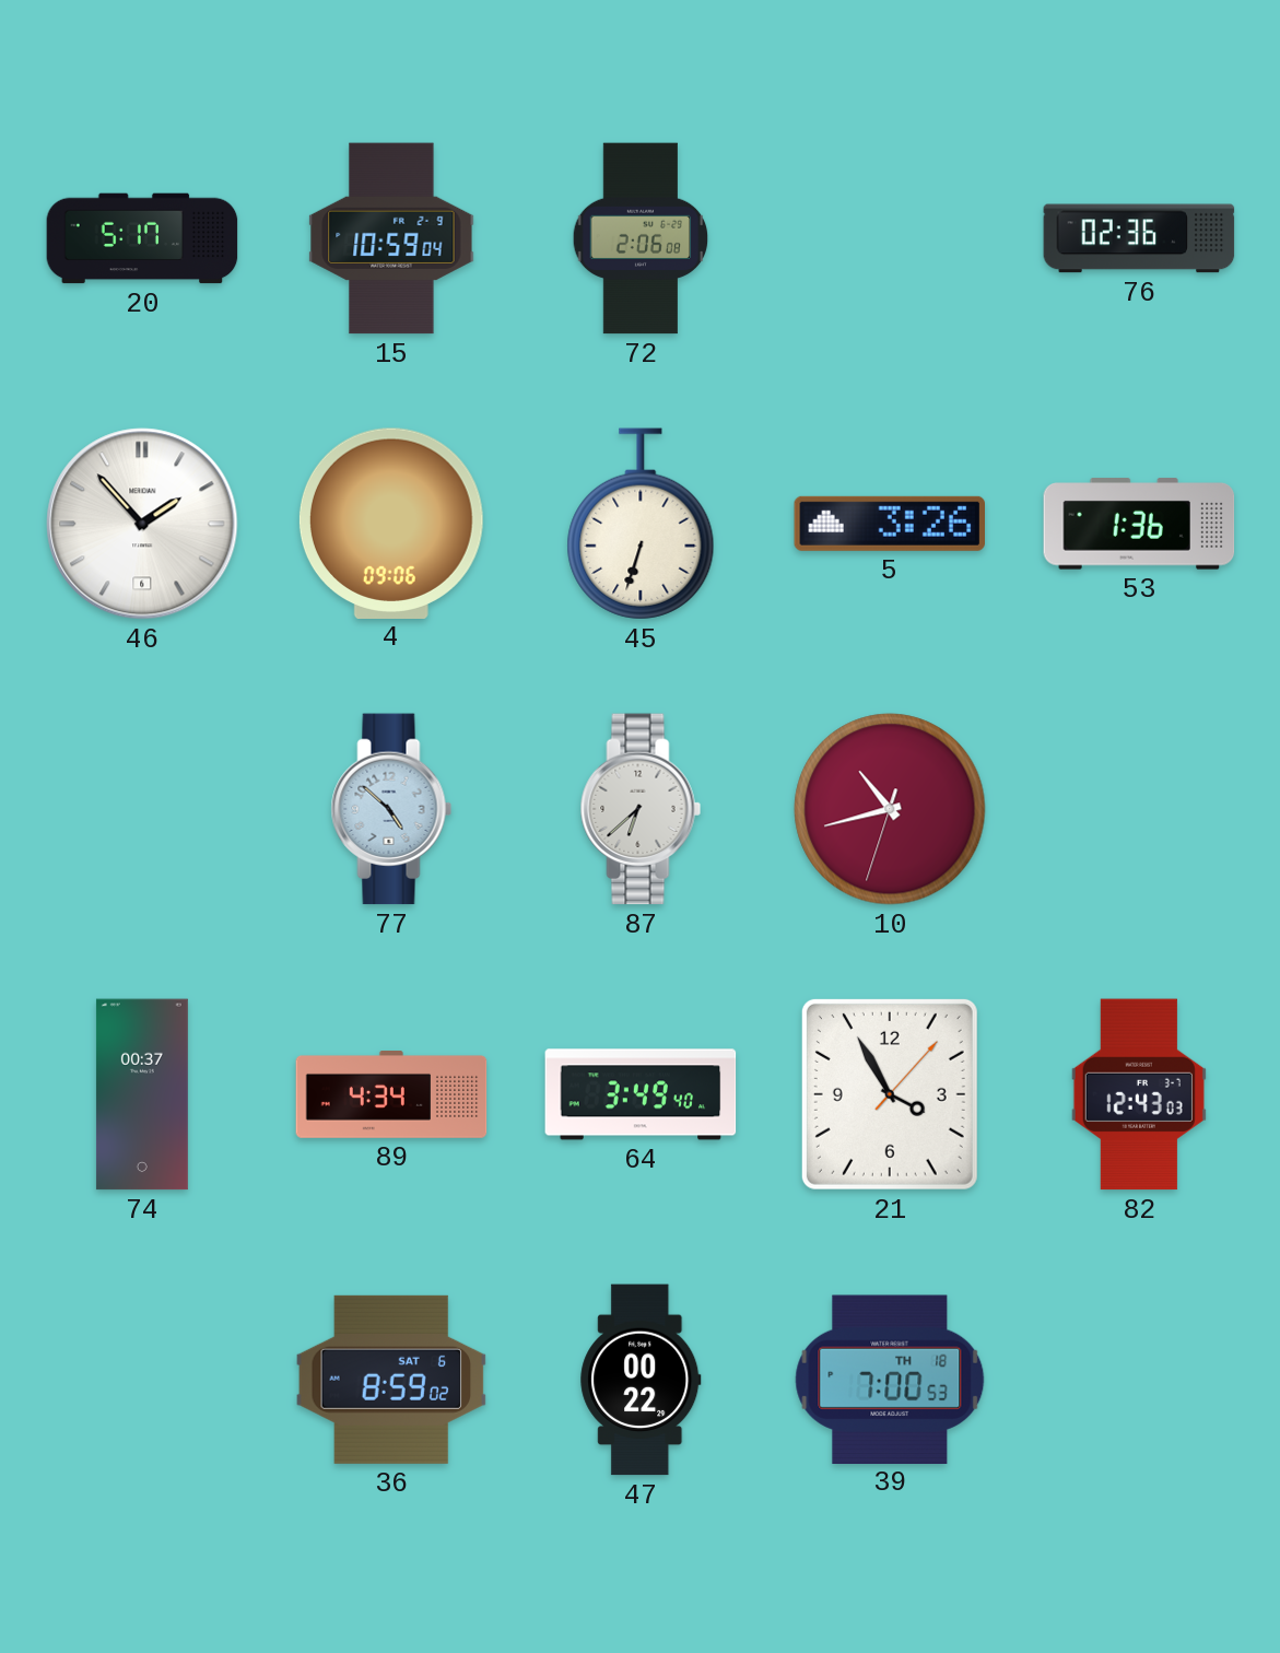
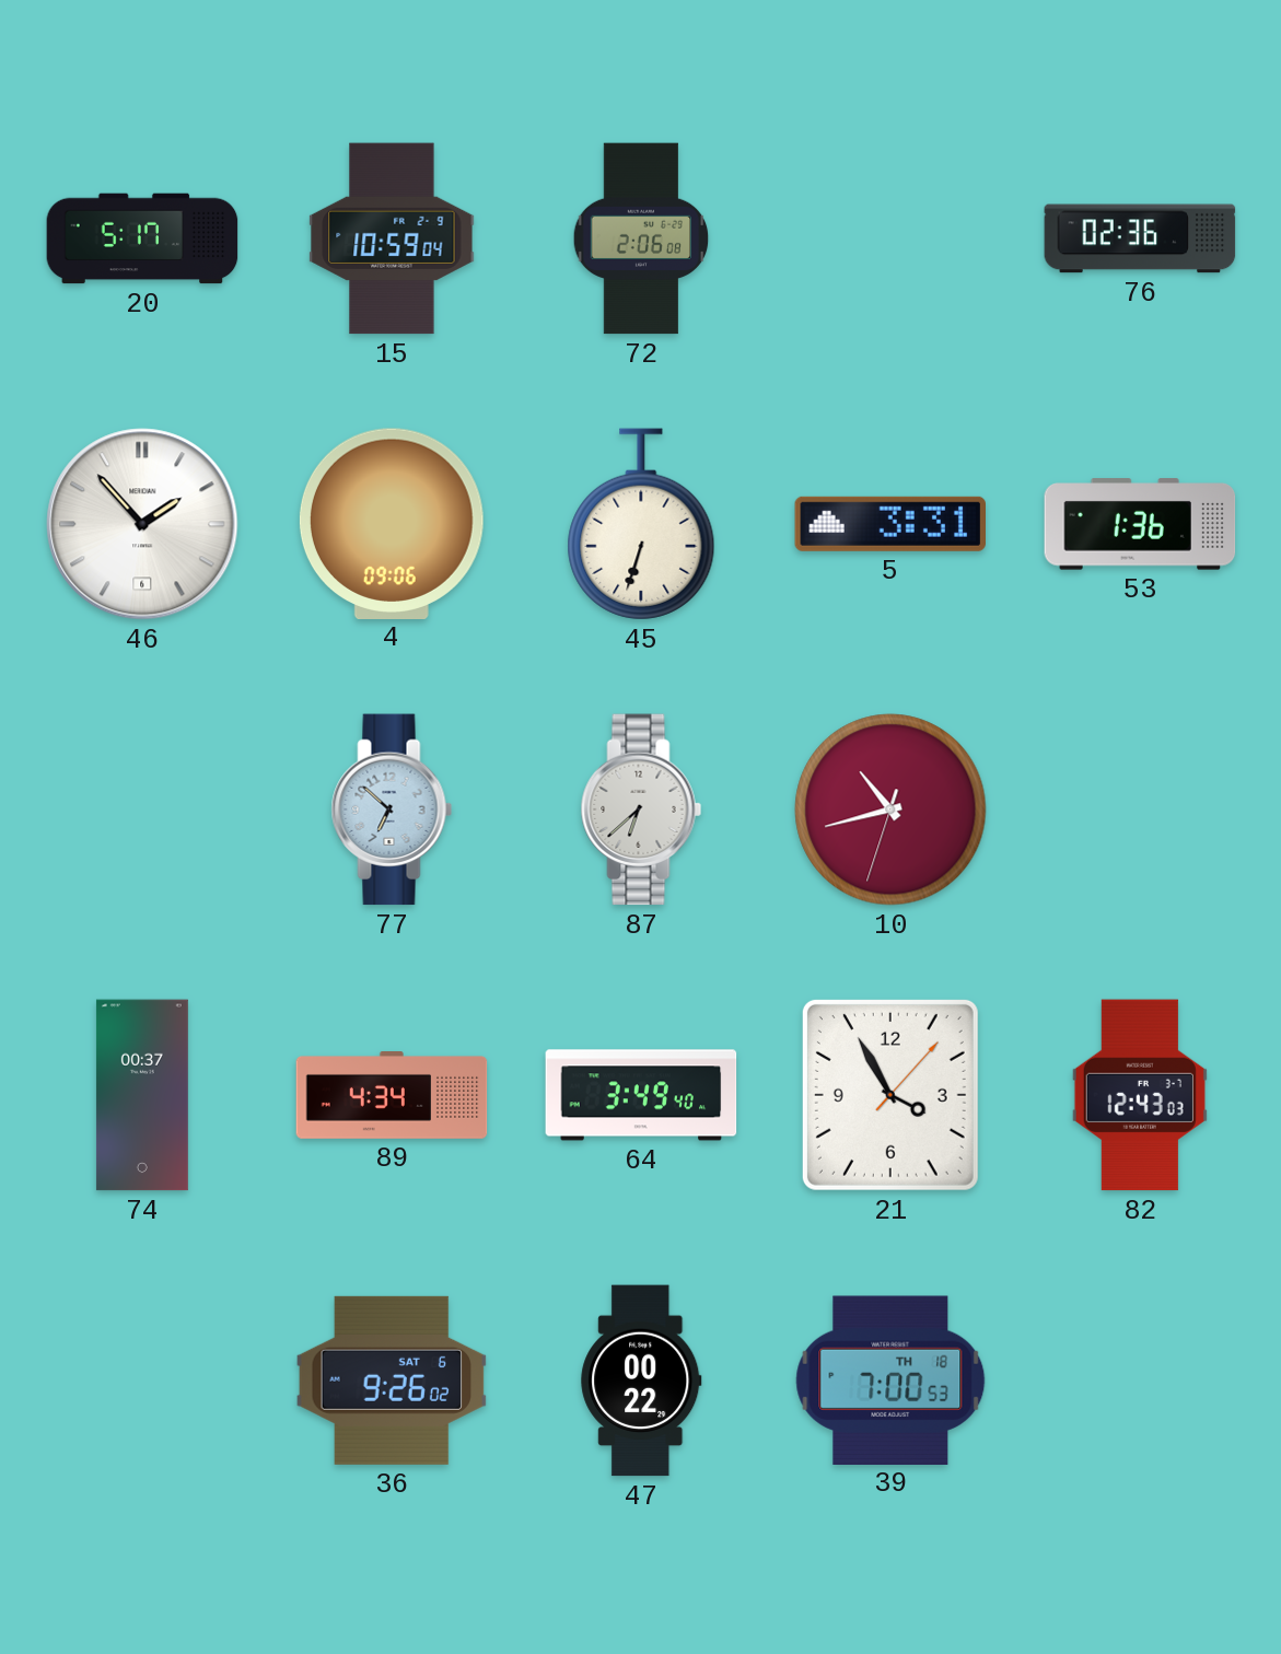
5: 3:26 -> 3:31 (890, 524)
77: 4:52 -> 6:52 (392, 809)
36: 8:59 -> 9:26 (392, 1381)
